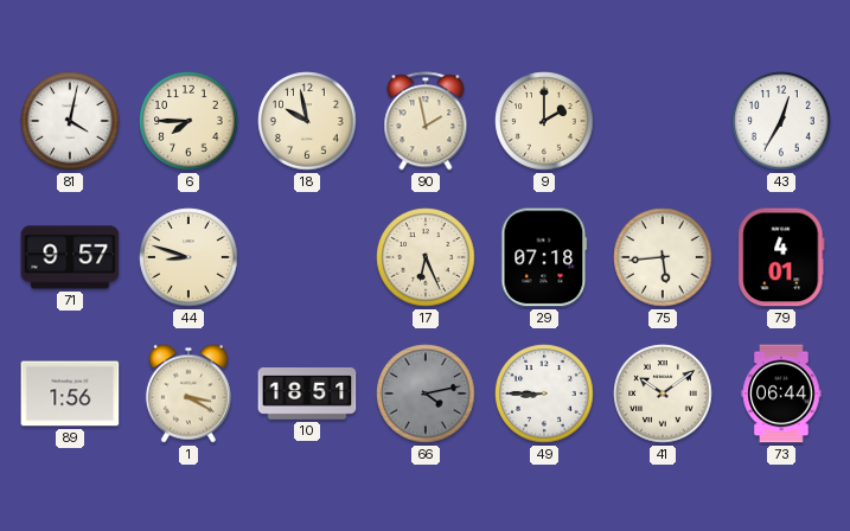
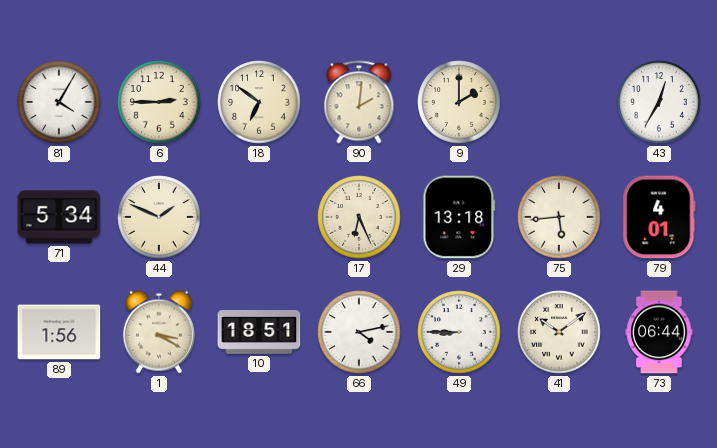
81: 4:02 -> 4:05 (59, 102)
6: 7:45 -> 2:45 (159, 102)
18: 9:58 -> 6:51 (259, 102)
90: 1:58 -> 2:01 (359, 102)
71: 9:57 -> 5:34 (59, 217)
44: 8:48 -> 1:49 (159, 217)
29: 07:18 -> 13:18 (459, 217)
66 dial: grey -> white (359, 332)
